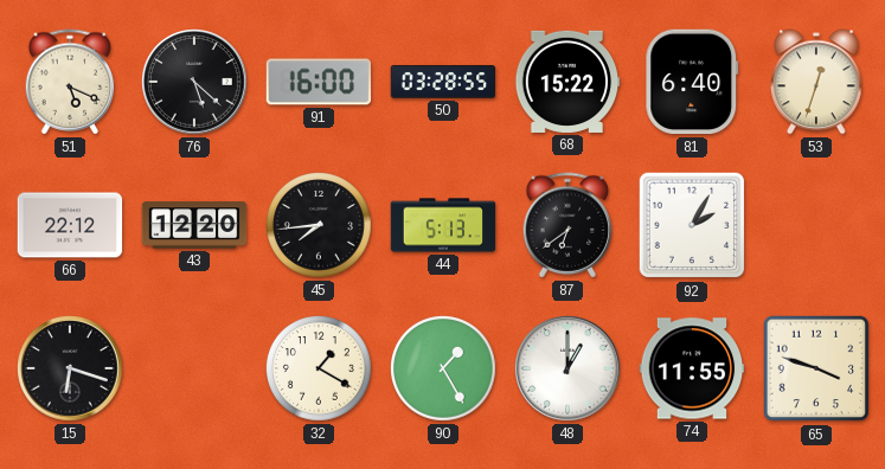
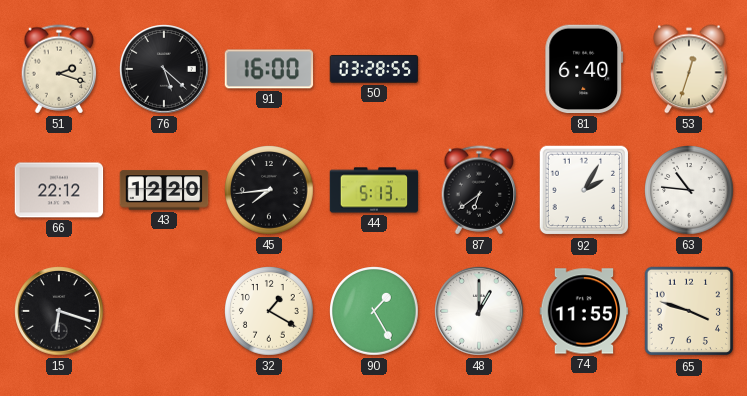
51: 5:19 -> 2:18 (59, 69)
68: 15:22 -> none (567, 82)
63: none -> 10:46 (690, 191)
